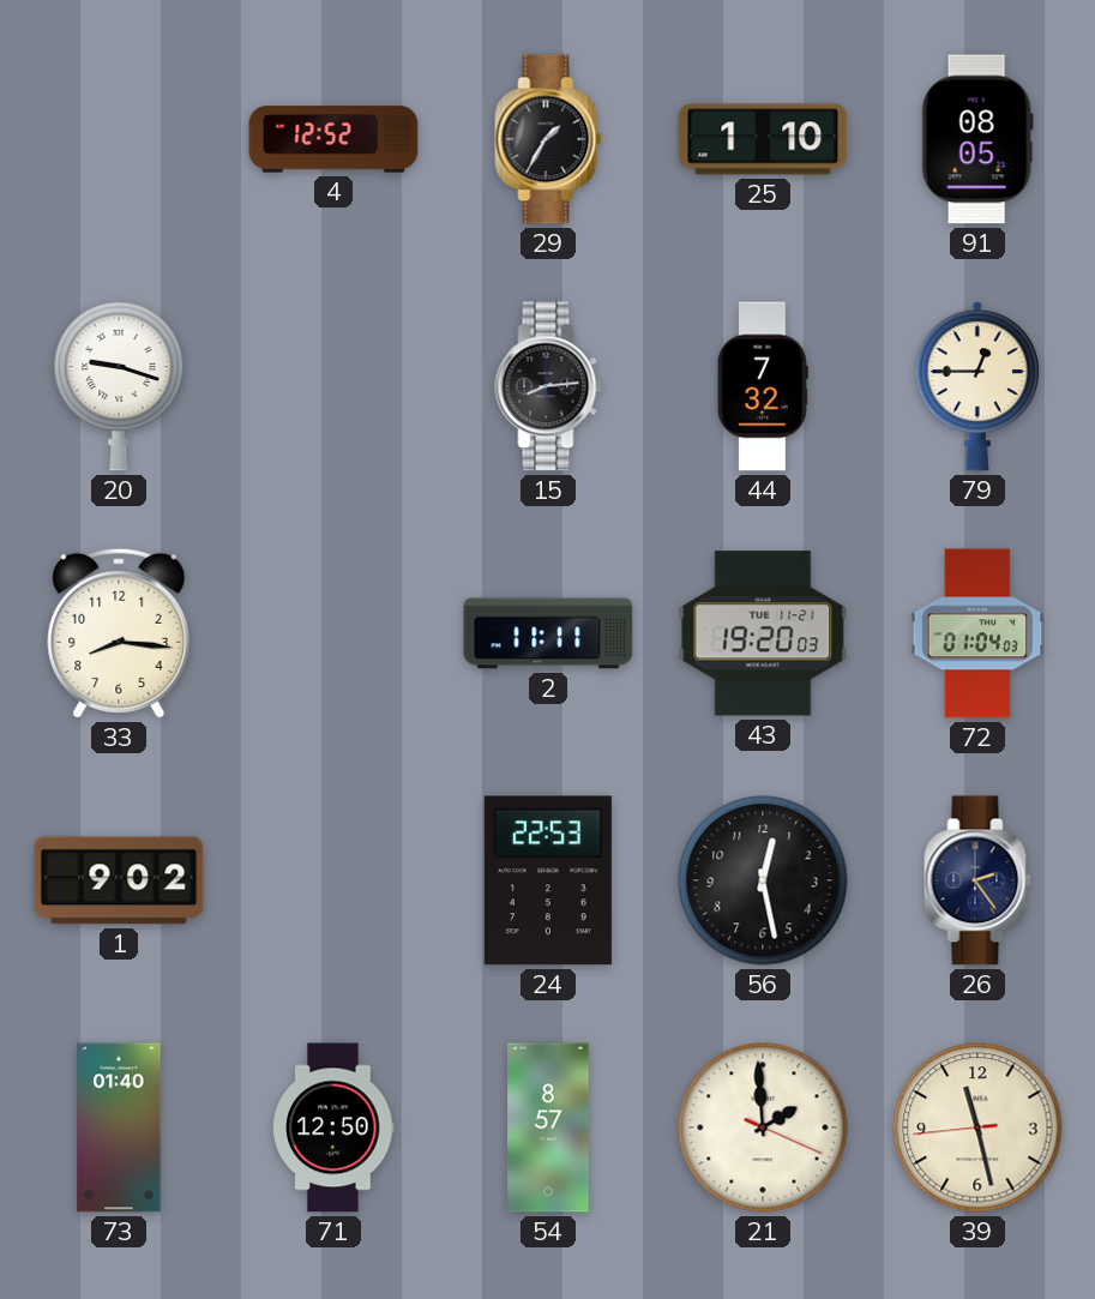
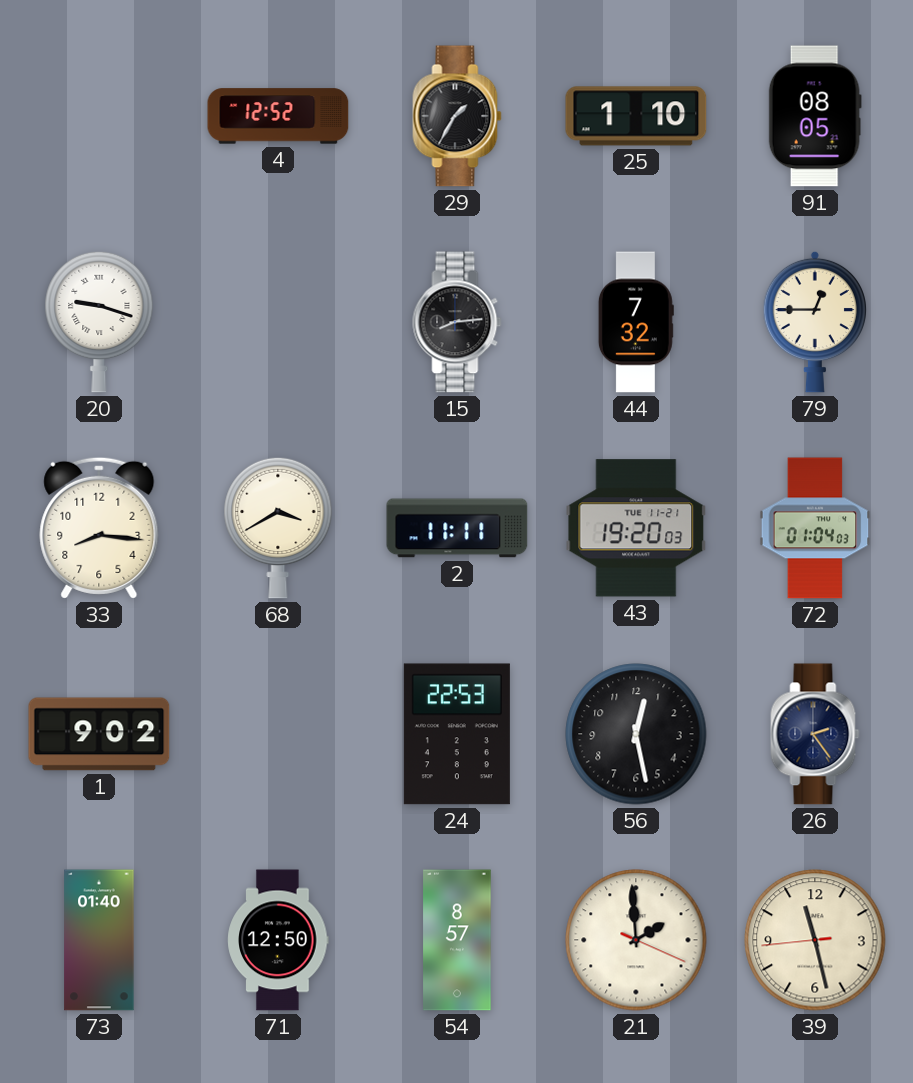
68: none -> 3:40 (278, 528)
